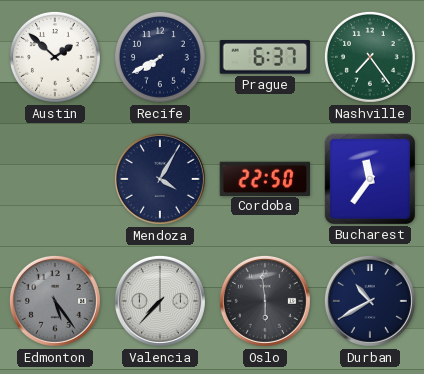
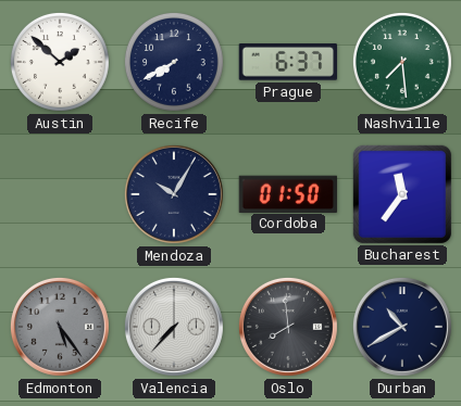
Nashville: 7:24 -> 7:29 (402, 62)
Mendoza: 4:05 -> 10:05 (174, 194)
Cordoba: 22:50 -> 01:50 (287, 193)
Oslo: 5:59 -> 7:59 (288, 327)
